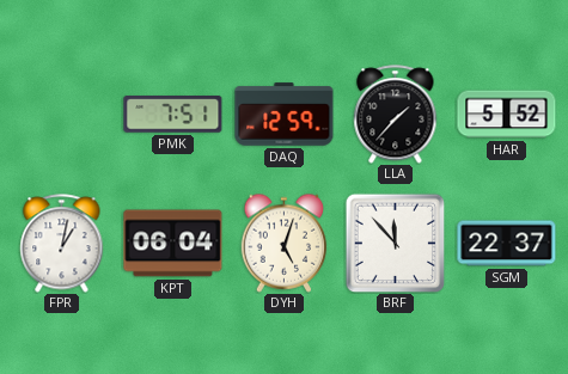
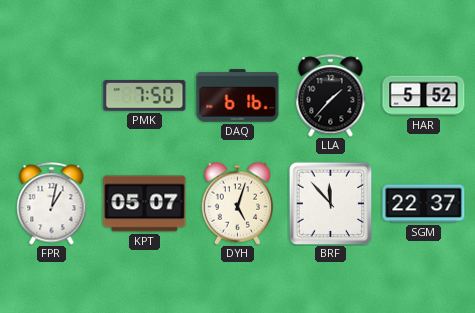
PMK: 7:51 -> 7:50 (145, 96)
DAQ: 12:59 -> 6:16 (238, 96)
KPT: 06:04 -> 05:07 (145, 204)
